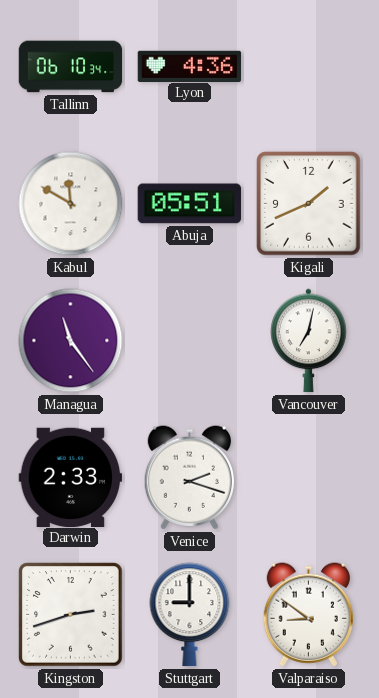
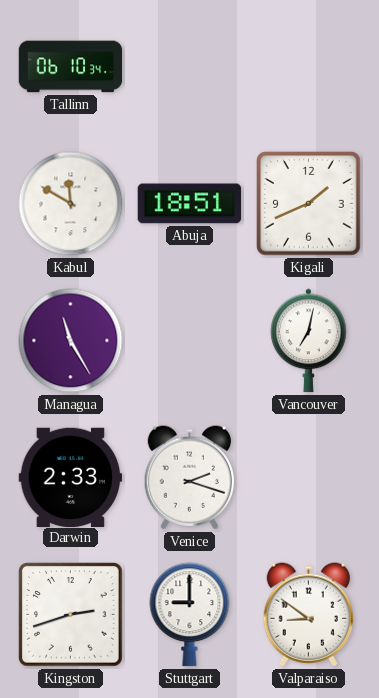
Lyon: 4:36 -> none (190, 66)
Abuja: 05:51 -> 18:51 (190, 204)
Managua: 11:24 -> 11:25 (71, 341)
